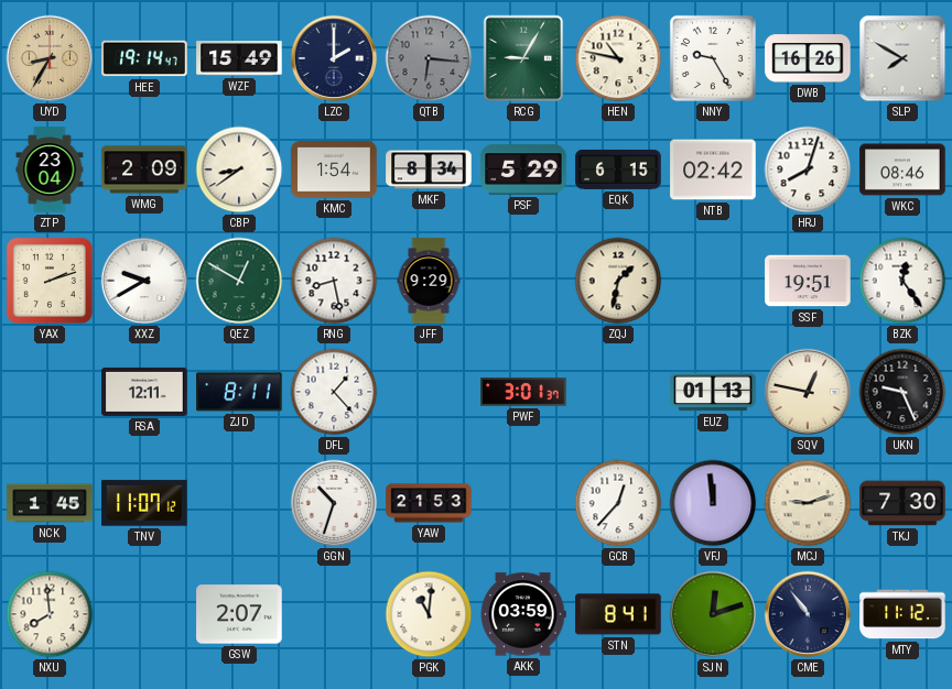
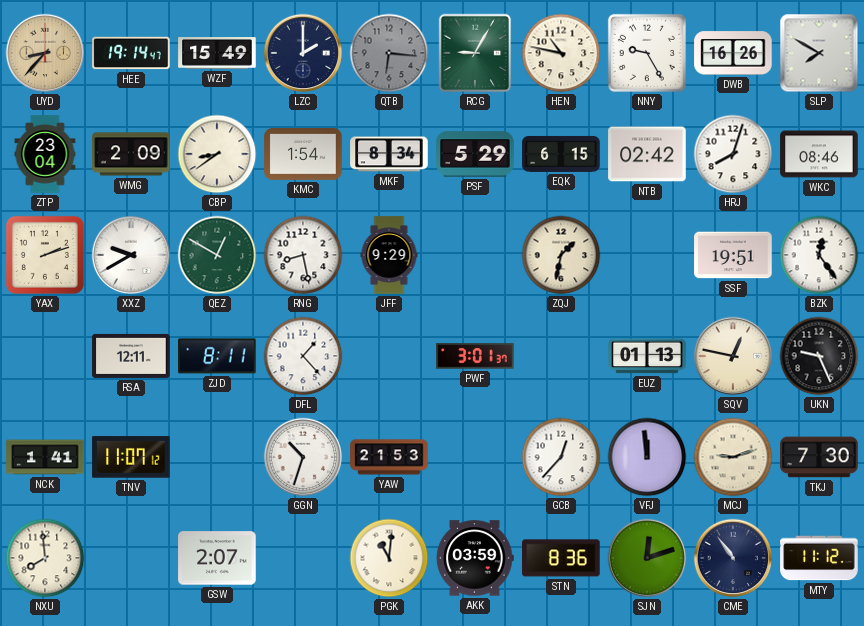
UYD: 8:35 -> 8:37 (45, 53)
NCK: 1:45 -> 1:41 (45, 457)
STN: 8:41 -> 8:36 (561, 558)
